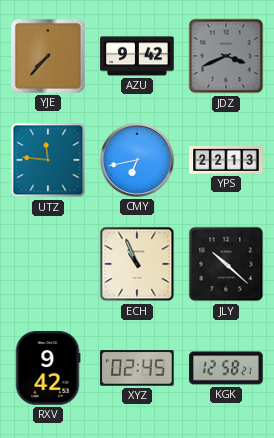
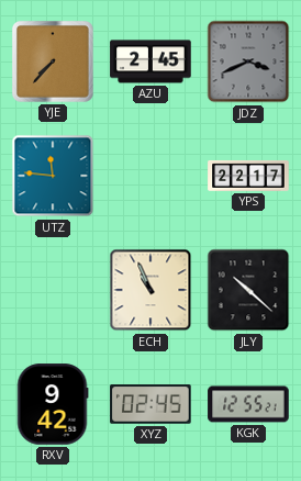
AZU: 9:42 -> 2:45 (150, 61)
CMY: 6:43 -> none (137, 160)
YPS: 22:13 -> 22:17 (248, 176)
KGK: 12:58 -> 12:55 (248, 404)
